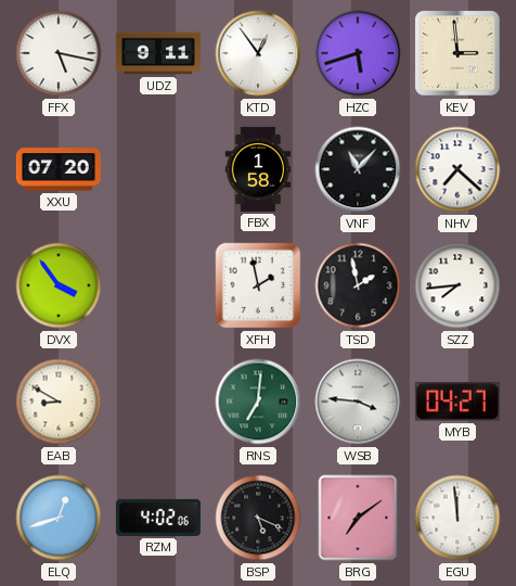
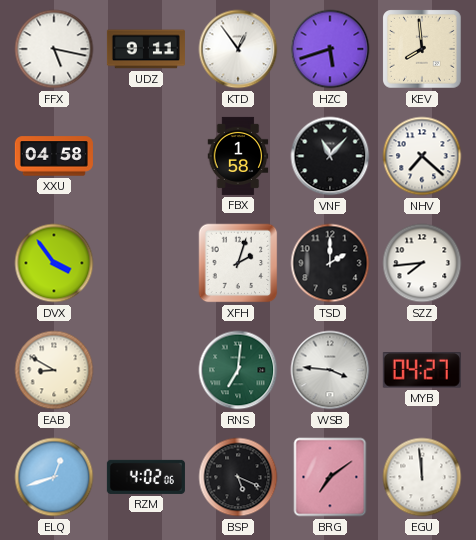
KEV: 2:59 -> 7:59 (423, 50)
XXU: 07:20 -> 04:58 (54, 156)
XFH: 1:58 -> 2:03 (238, 263)
TSD: 1:58 -> 2:00 (330, 263)
